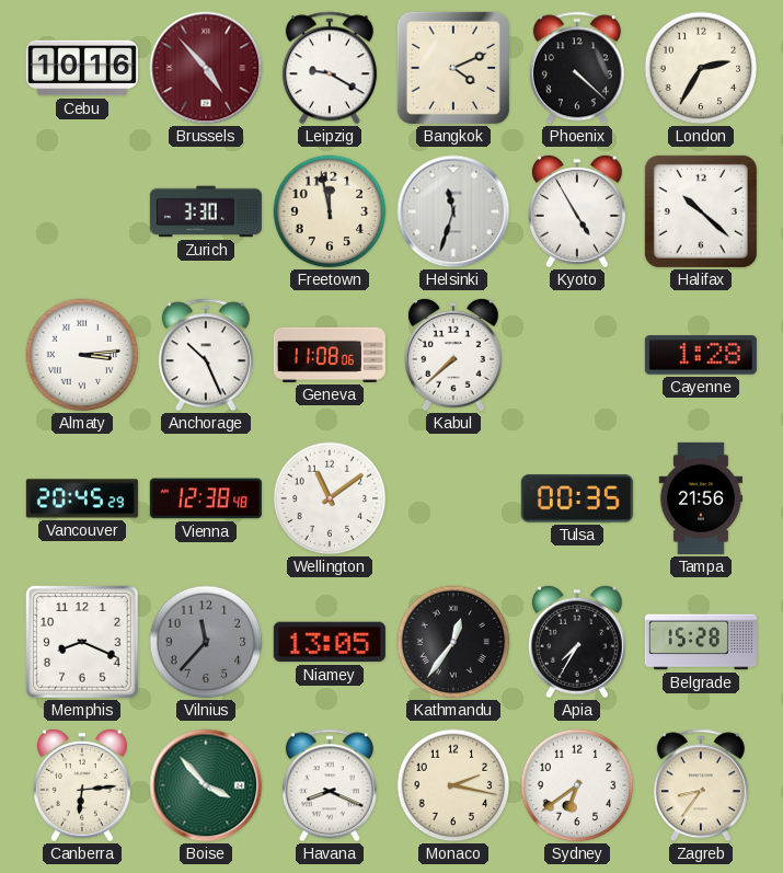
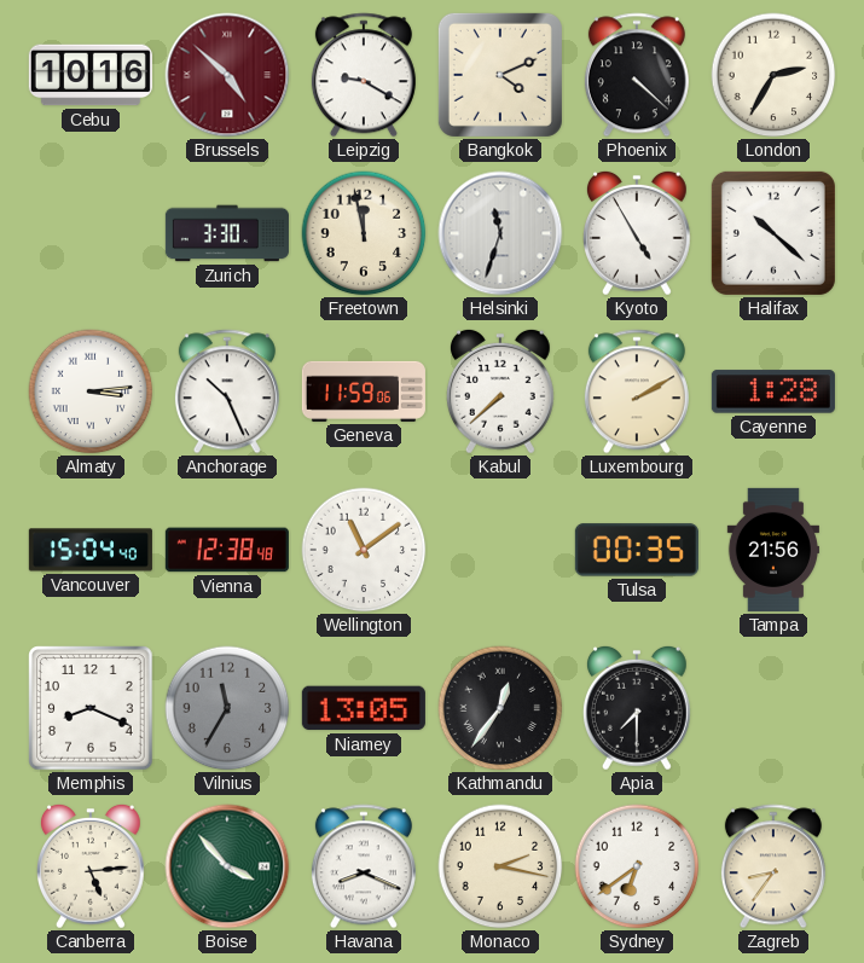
Brussels: 4:53 -> 4:52 (227, 75)
Geneva: 11:08 -> 11:59 (364, 391)
Luxembourg: none -> 2:10 (637, 391)
Vancouver: 20:45 -> 15:04 (91, 550)
Vilnius: 11:37 -> 11:35 (227, 708)
Apia: 7:35 -> 7:30 (637, 708)
Belgrade: 15:28 -> none (701, 642)
Canberra: 6:14 -> 5:14 (91, 866)
